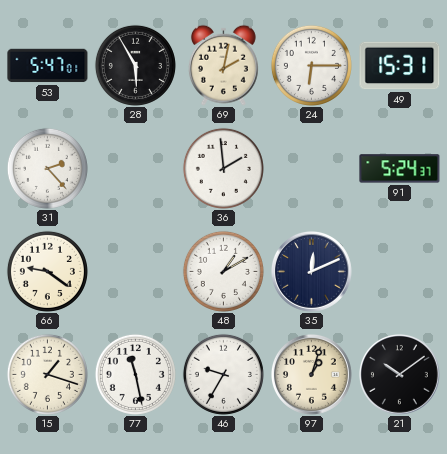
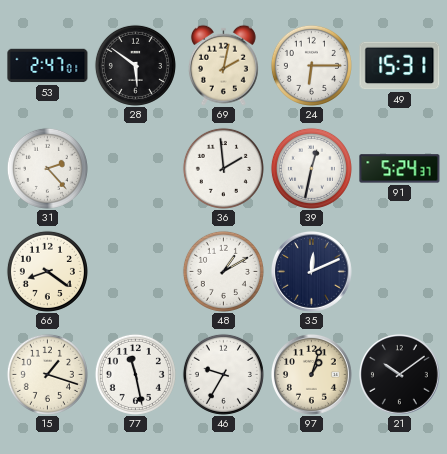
53: 5:47 -> 2:47 (48, 66)
28: 5:55 -> 5:51 (135, 65)
39: none -> 12:32 (311, 168)
66: 9:21 -> 8:21 (47, 271)
